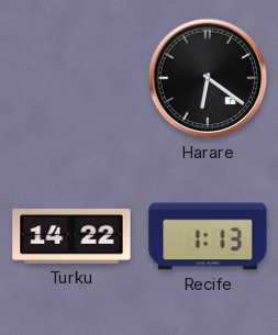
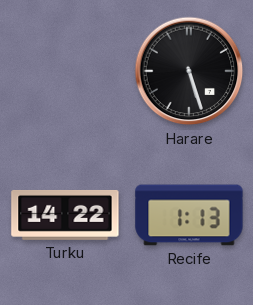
Harare: 6:21 -> 5:27 (189, 71)
